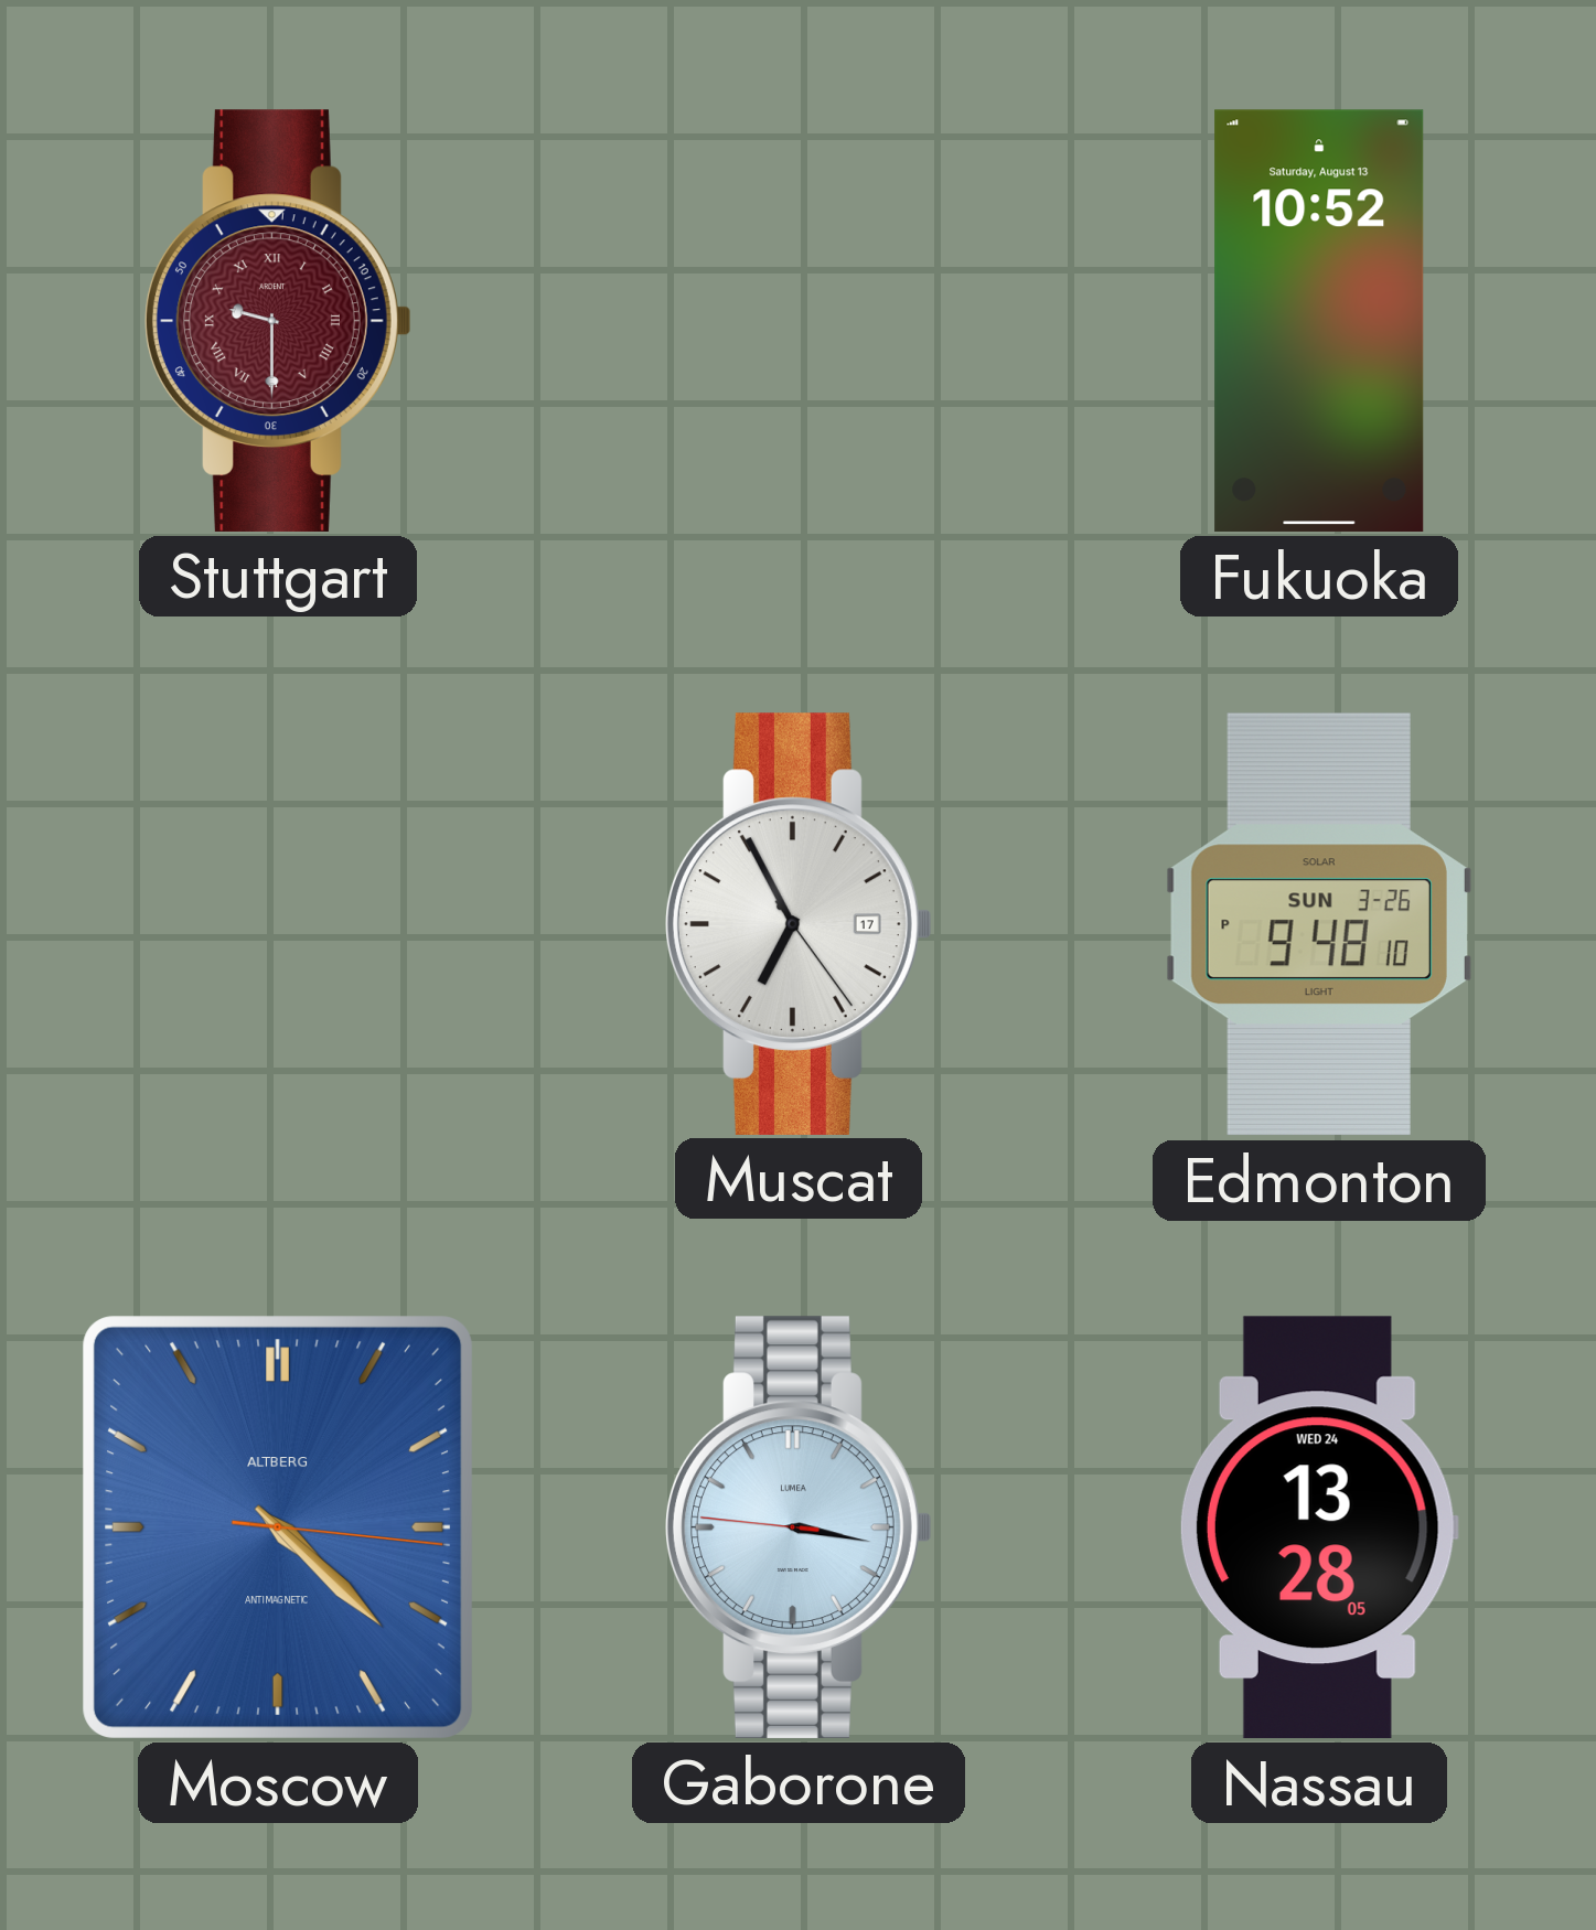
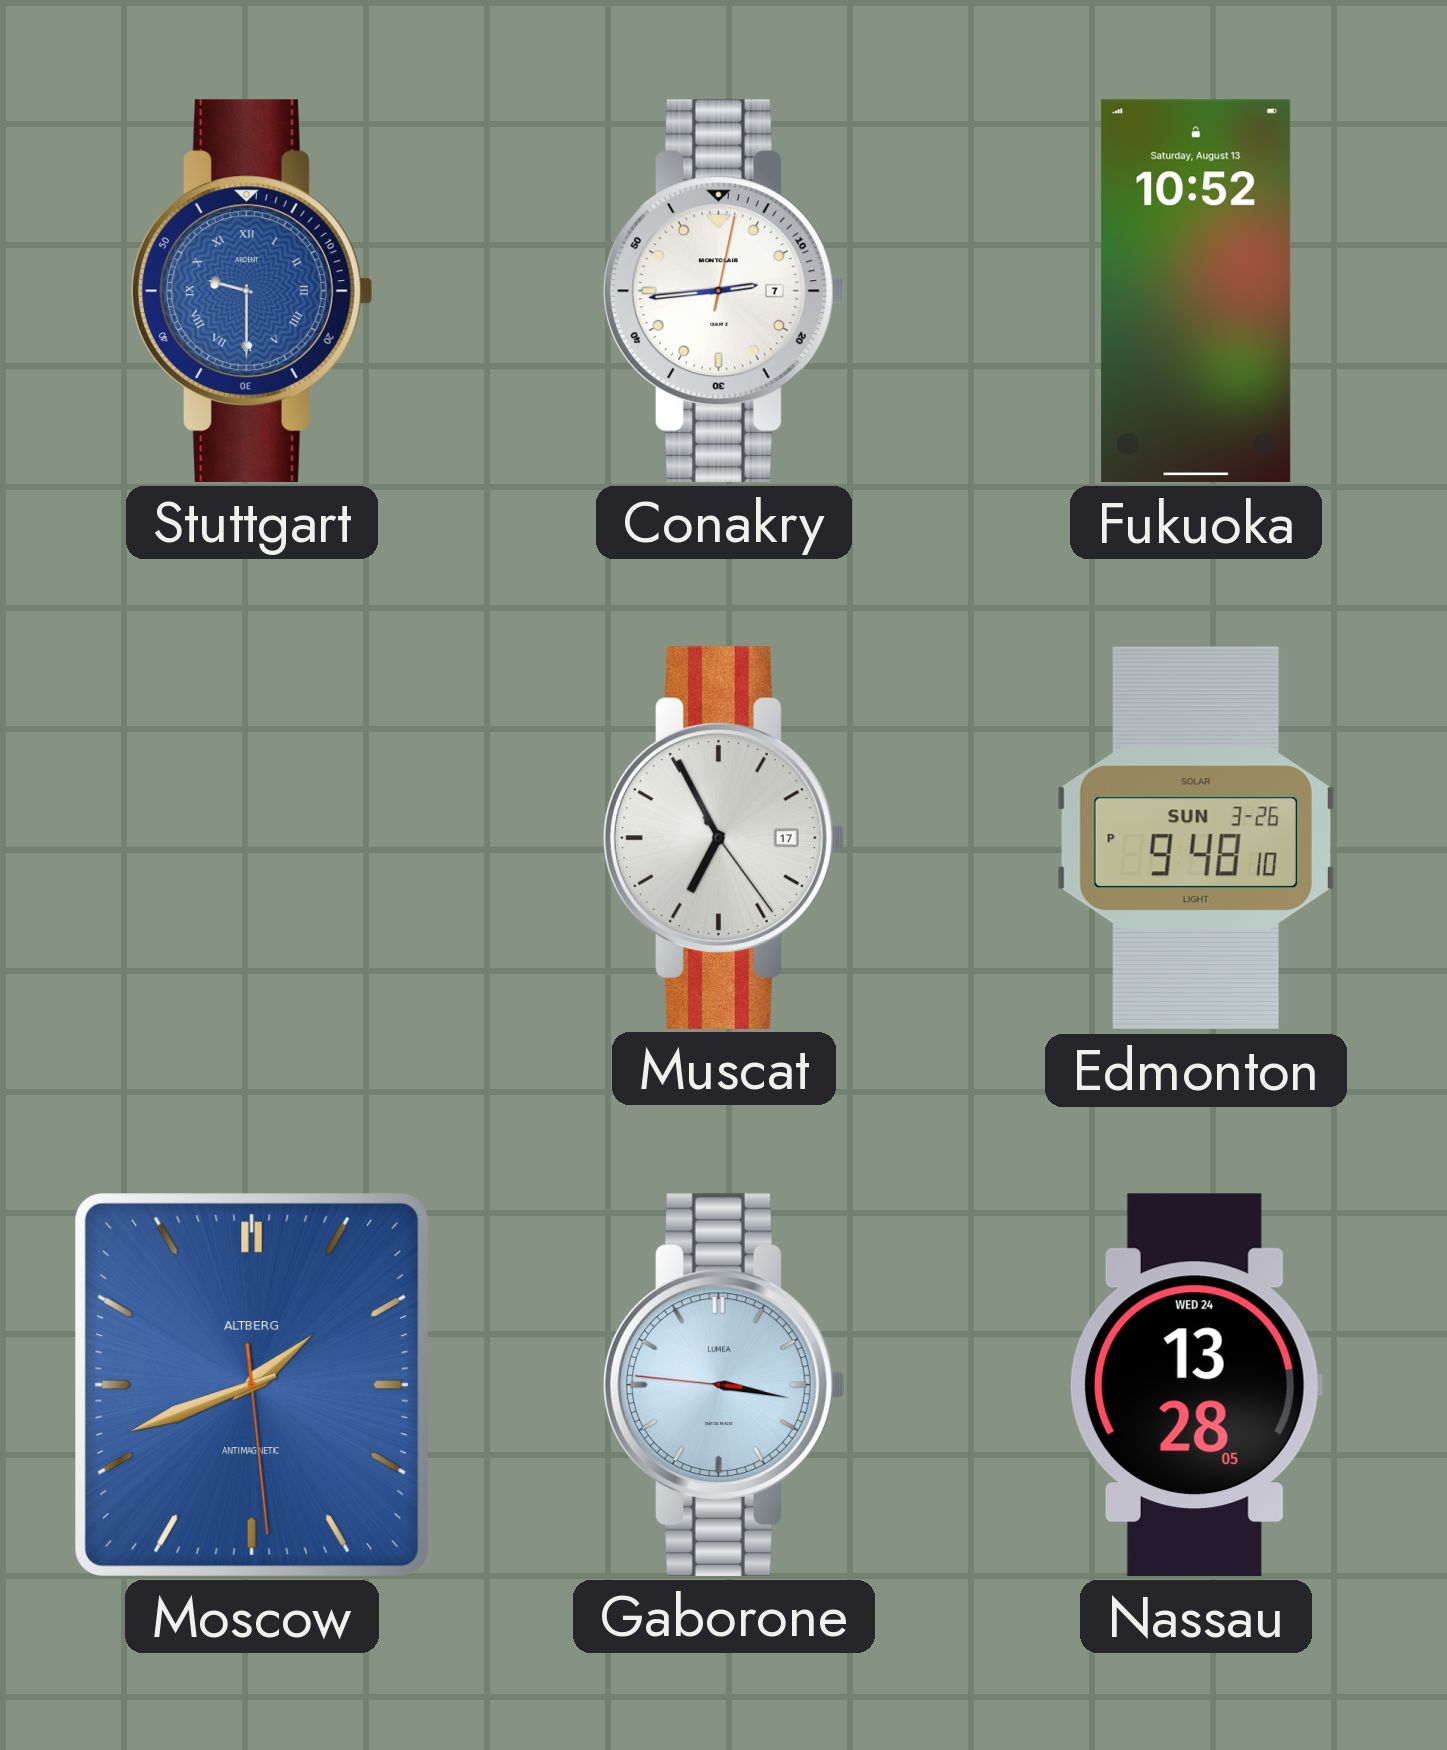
Stuttgart dial: burgundy -> blue (253, 291)
Conakry: none -> 2:44 (725, 291)
Moscow: 4:22 -> 1:41 (252, 1385)
